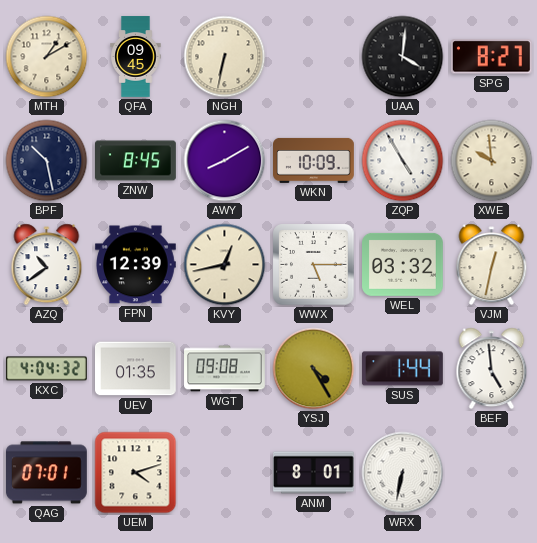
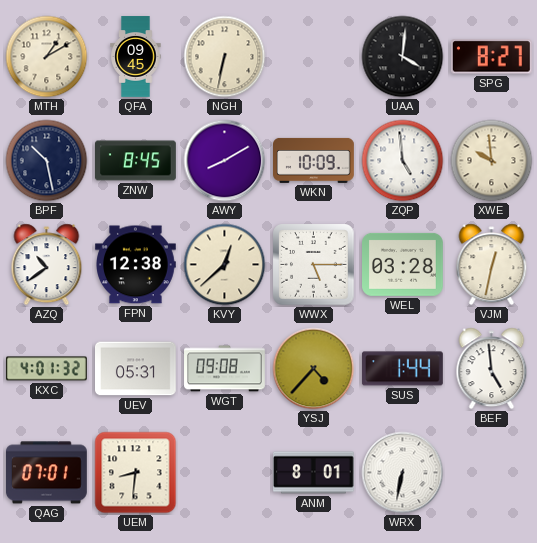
ZQP: 4:55 -> 4:59 (403, 161)
FPN: 12:39 -> 12:38 (136, 265)
KVY: 12:43 -> 12:38 (225, 265)
WEL: 03:32 -> 03:28 (403, 264)
KXC: 4:04 -> 4:01 (47, 369)
UEV: 01:35 -> 05:31 (136, 369)
YSJ: 4:25 -> 4:37 (314, 369)
UEM: 4:12 -> 8:31 (136, 473)
